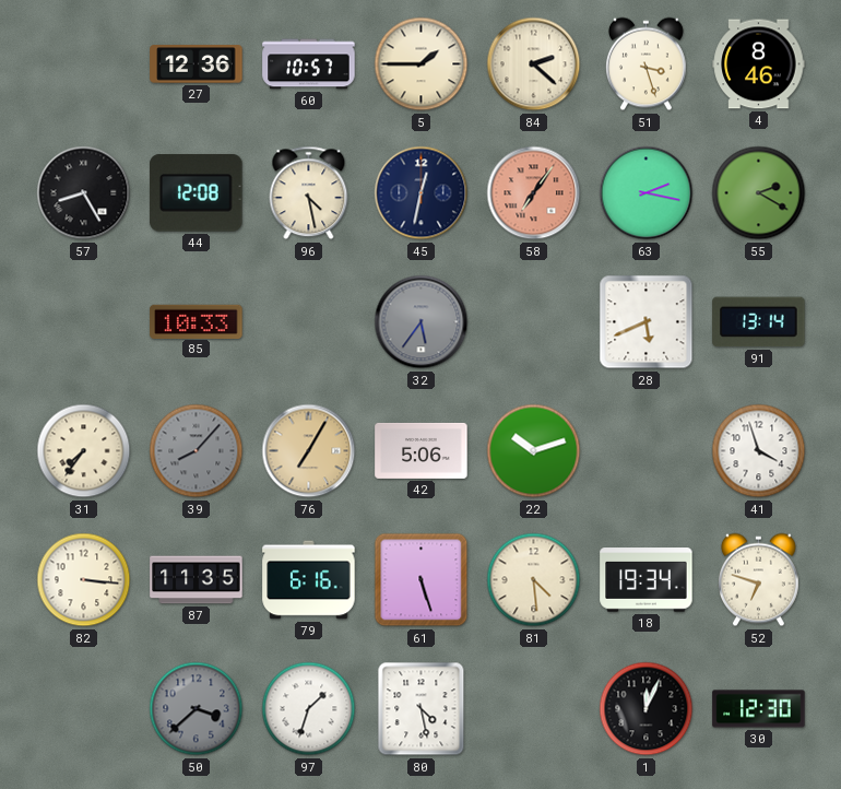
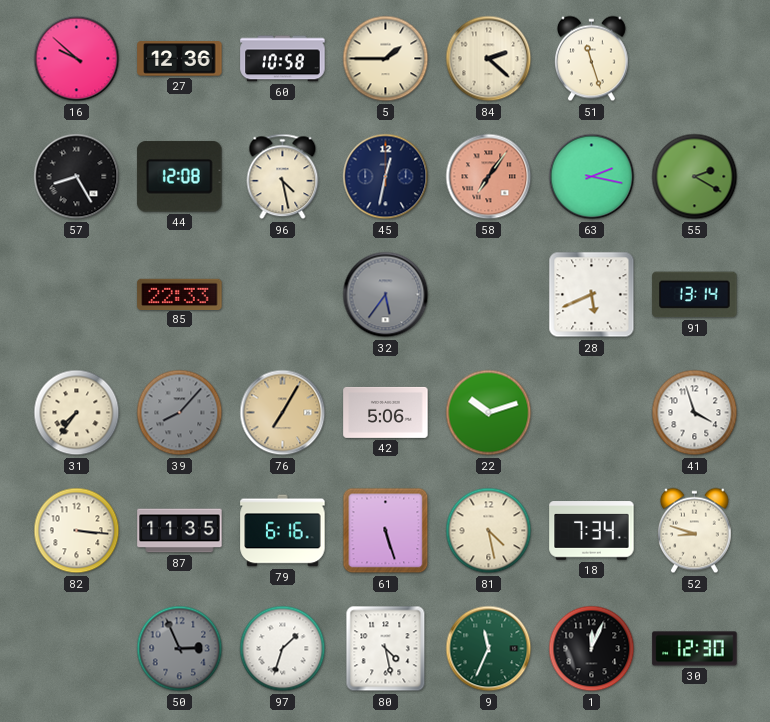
16: none -> 9:52 (77, 59)
60: 10:57 -> 10:58 (283, 59)
51: 3:27 -> 11:27 (591, 59)
4: 8:46 -> none (759, 64)
85: 10:33 -> 22:33 (180, 294)
81: 4:29 -> 4:28 (489, 531)
18: 19:34 -> 7:34 (592, 531)
52: 6:48 -> 8:48 (694, 531)
50: 3:38 -> 2:56 (180, 649)
9: none -> 11:34 (489, 649)
